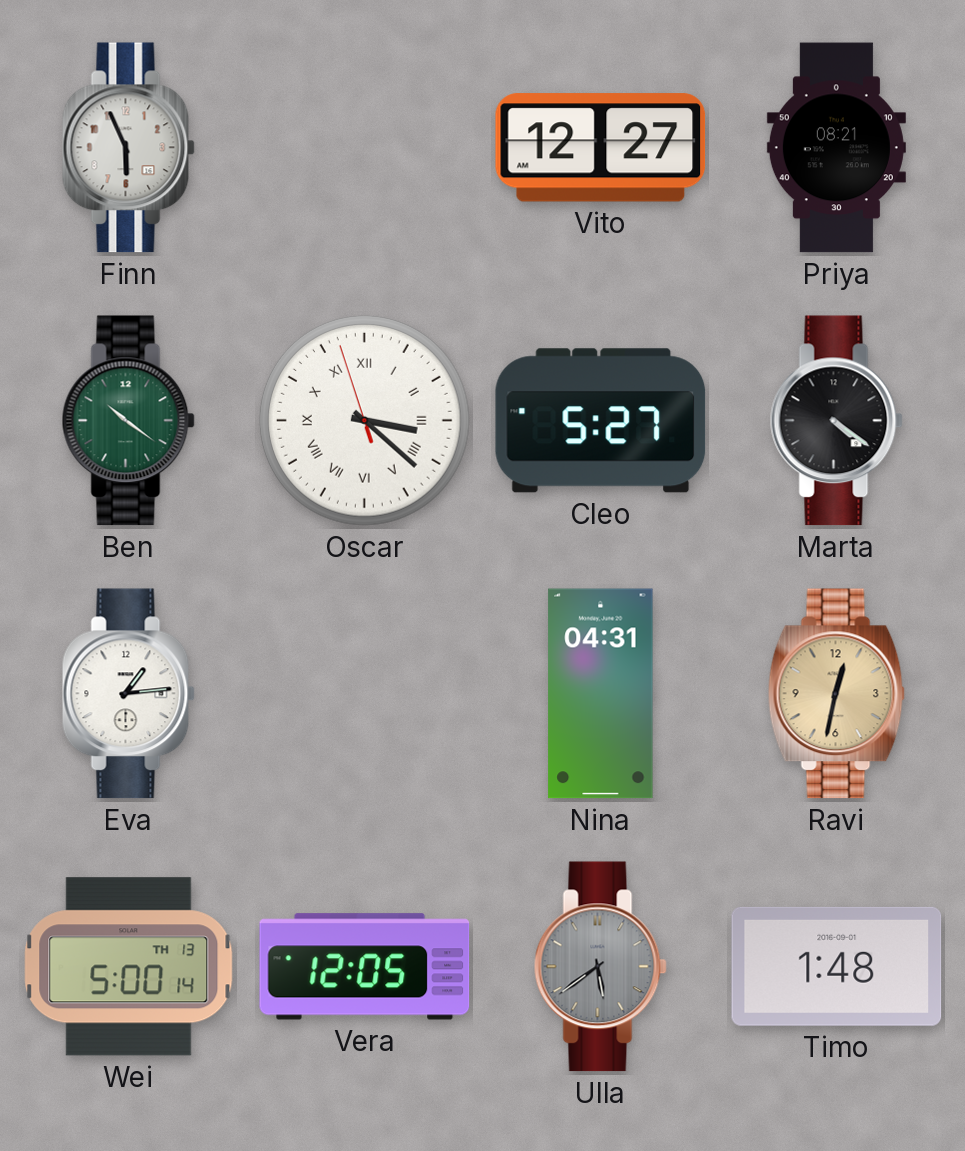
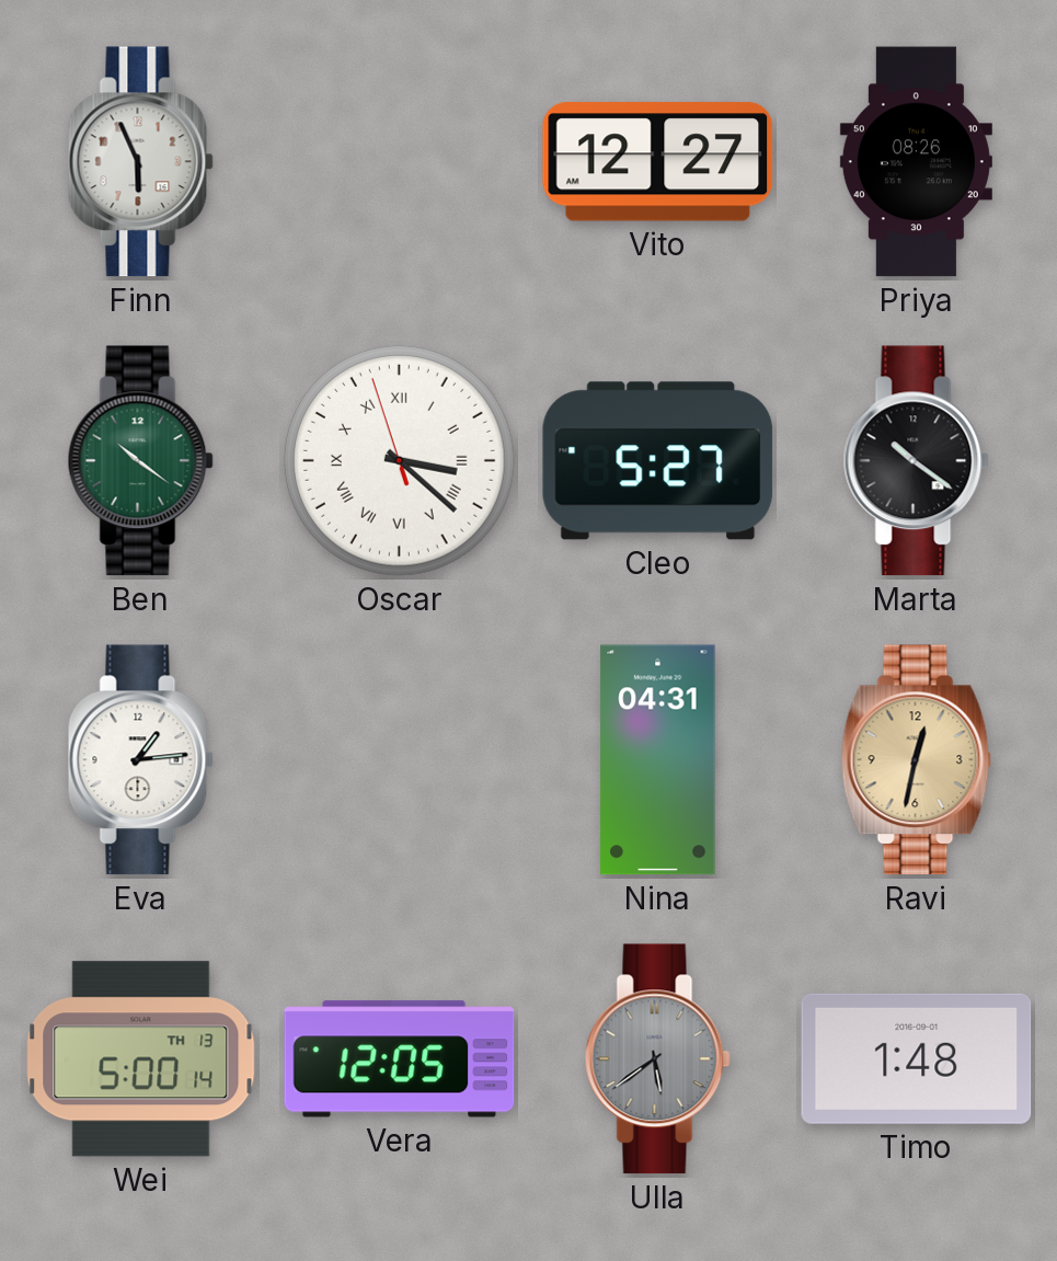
Priya: 08:21 -> 08:26 (916, 162)
Marta: 4:21 -> 10:21 (916, 461)
